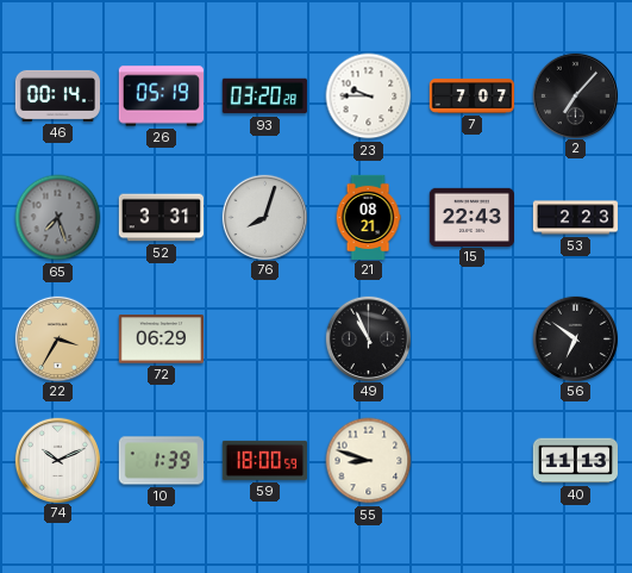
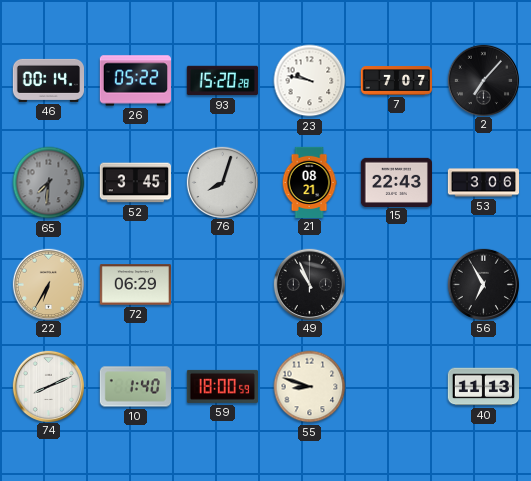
26: 05:19 -> 05:22 (135, 81)
93: 03:20 -> 15:20 (222, 81)
23: 9:45 -> 9:47 (310, 81)
65: 7:27 -> 7:31 (49, 183)
52: 3:31 -> 3:45 (135, 183)
53: 2:23 -> 3:06 (484, 183)
22: 3:35 -> 6:35 (48, 284)
56: 6:51 -> 6:55 (483, 284)
74: 10:11 -> 8:11 (48, 386)
10: 1:39 -> 1:40 (135, 387)
